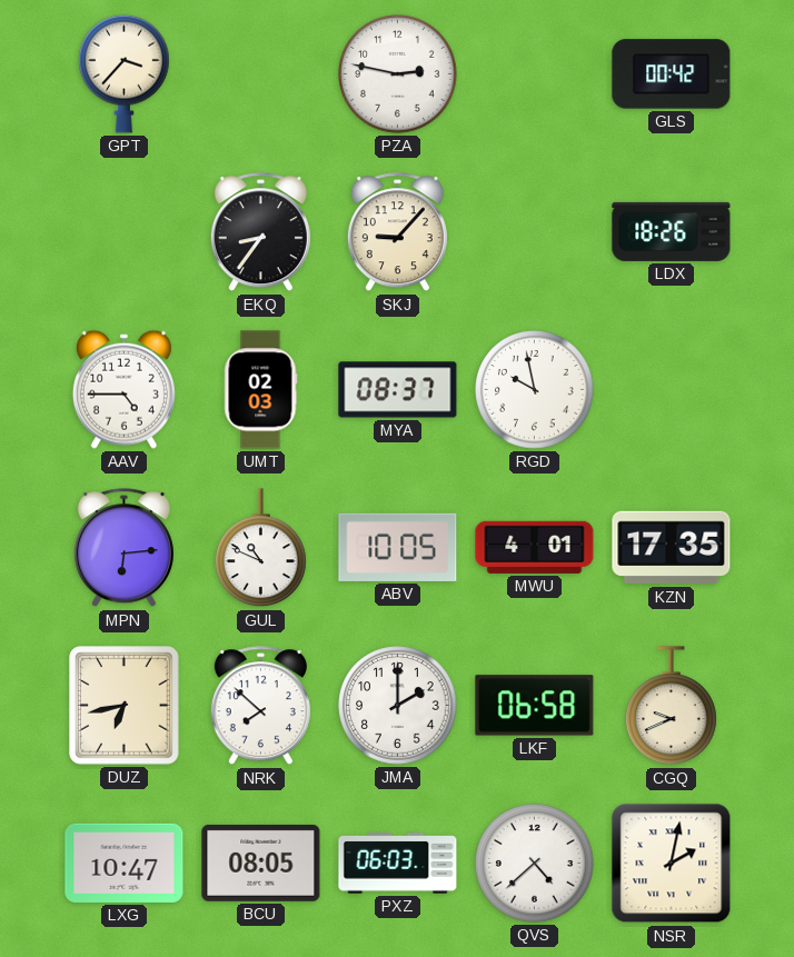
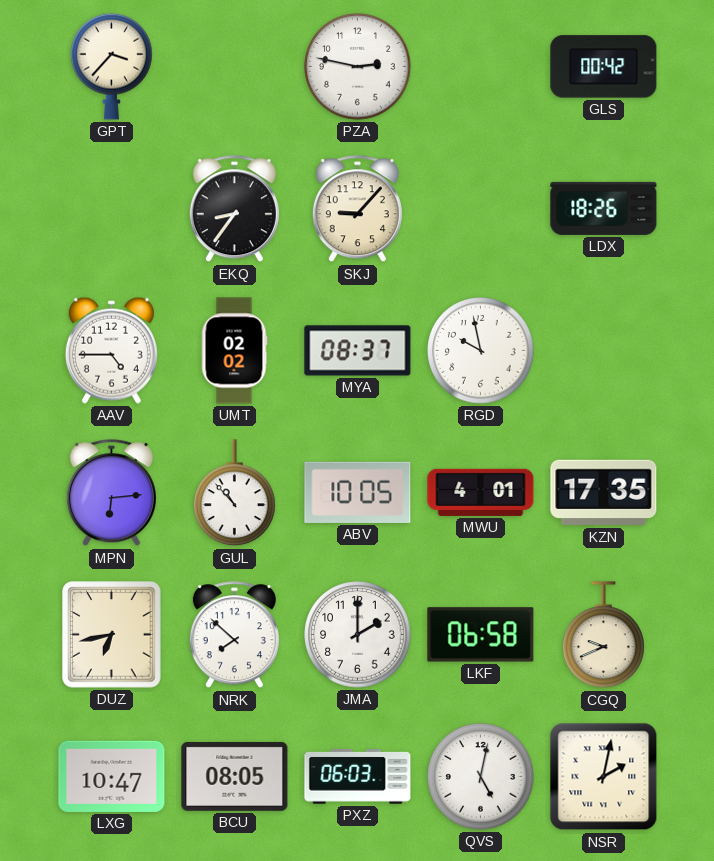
UMT: 02:03 -> 02:02 (234, 351)
GUL: 10:49 -> 10:53 (235, 493)
QVS: 4:38 -> 5:02 (481, 777)
